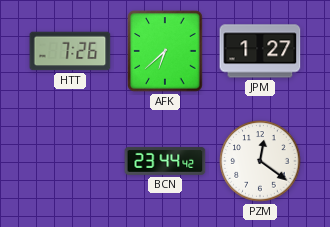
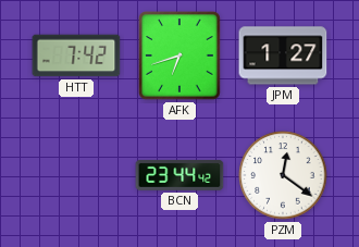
HTT: 7:26 -> 7:42 (76, 55)
AFK: 6:38 -> 6:42 (179, 55)
